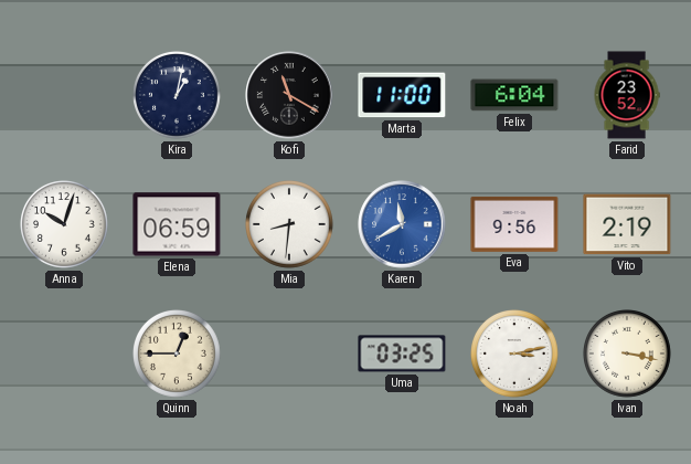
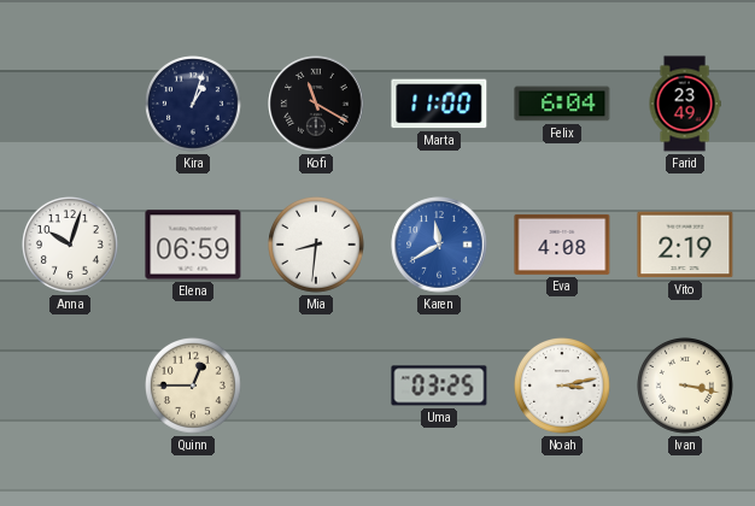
Kira: 1:02 -> 1:03 (194, 105)
Farid: 23:52 -> 23:49 (685, 104)
Eva: 9:56 -> 4:08 (562, 245)
